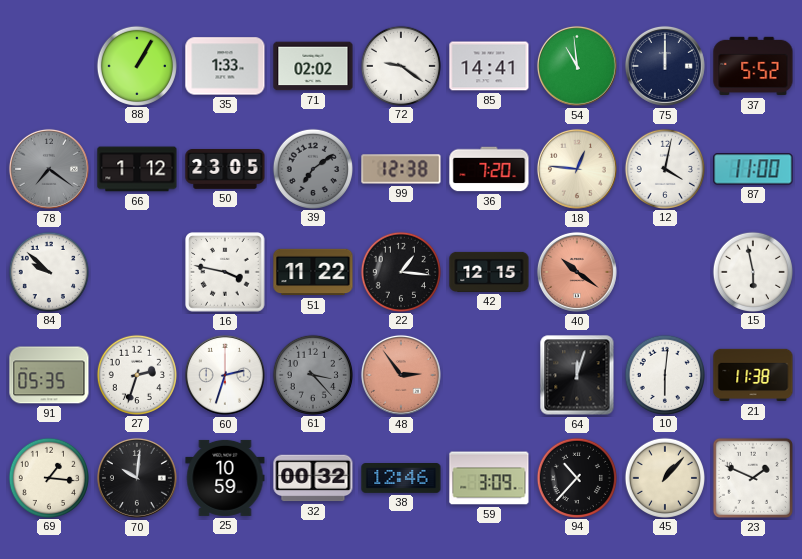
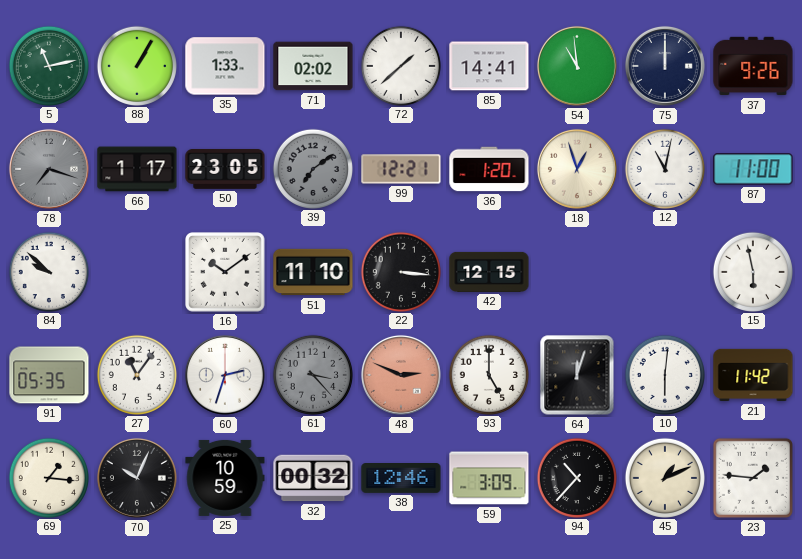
5: none -> 11:13 (48, 65)
72: 9:21 -> 1:38 (400, 65)
37: 5:52 -> 9:26 (753, 66)
78: 7:21 -> 7:18 (49, 169)
66: 1:12 -> 1:17 (137, 169)
99: 12:38 -> 12:21 (401, 169)
36: 7:20 -> 1:20 (489, 169)
18: 12:46 -> 12:57 (577, 169)
12: 4:02 -> 11:02 (664, 168)
16: 3:47 -> 10:09 (225, 272)
51: 11:22 -> 11:10 (313, 272)
22: 1:16 -> 3:16 (400, 271)
40: 10:21 -> none (577, 272)
27: 2:33 -> 11:06 (136, 374)
48: 2:54 -> 2:49 (401, 375)
93: none -> 5:00 (488, 374)
21: 11:38 -> 11:42 (753, 375)
70: 10:01 -> 10:04 (137, 478)
45: 1:07 -> 1:11 (664, 477)
23: 1:49 -> 1:46 (753, 478)
